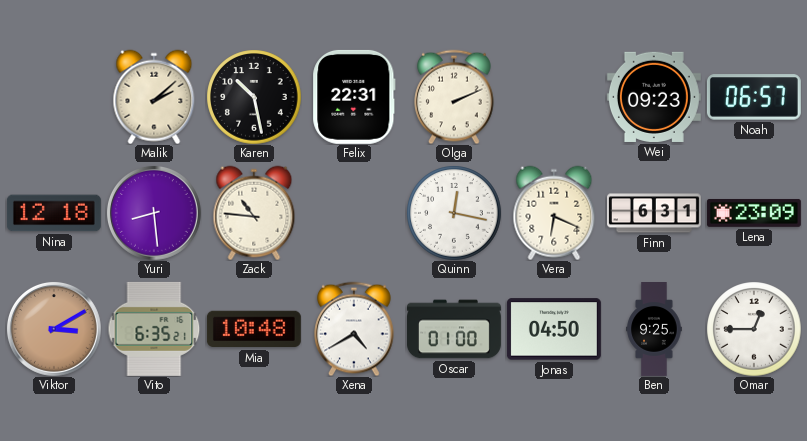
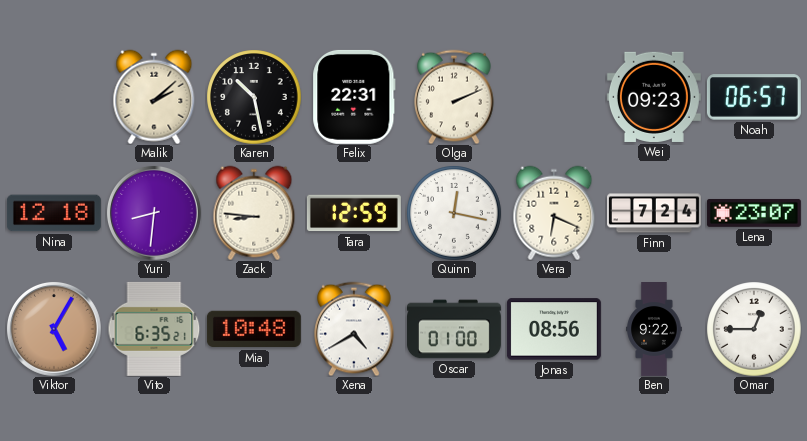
Yuri: 8:29 -> 8:31 (154, 213)
Zack: 10:46 -> 8:46 (254, 213)
Tara: none -> 12:59 (354, 213)
Finn: 6:31 -> 7:24 (655, 213)
Lena: 23:09 -> 23:07 (754, 213)
Viktor: 3:10 -> 5:05 (54, 329)
Jonas: 04:50 -> 08:56 (554, 329)
Ben: 9:25 -> 9:22 (654, 330)
